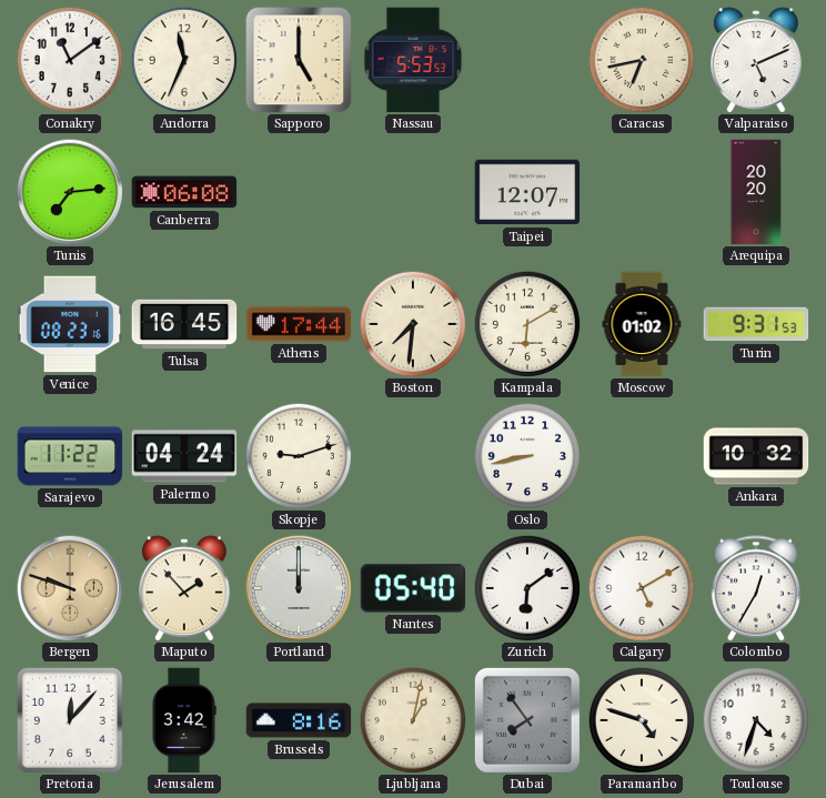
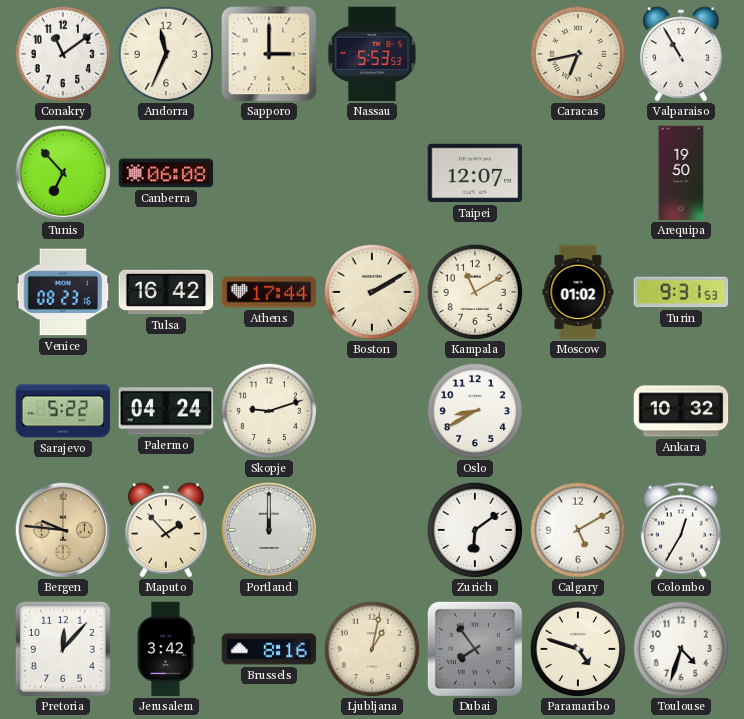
Sapporo: 5:00 -> 3:00 (269, 54)
Valparaiso: 5:11 -> 10:55 (681, 54)
Tunis: 7:14 -> 6:53 (63, 173)
Arequipa: 20:20 -> 19:50 (681, 173)
Tulsa: 16:45 -> 16:42 (166, 292)
Boston: 7:31 -> 2:10 (372, 292)
Kampala: 6:10 -> 11:10 (475, 292)
Sarajevo: 11:22 -> 5:22 (63, 411)
Oslo: 8:43 -> 8:40 (475, 411)
Bergen: 9:48 -> 9:46 (63, 530)
Nantes: 05:40 -> none (413, 588)
